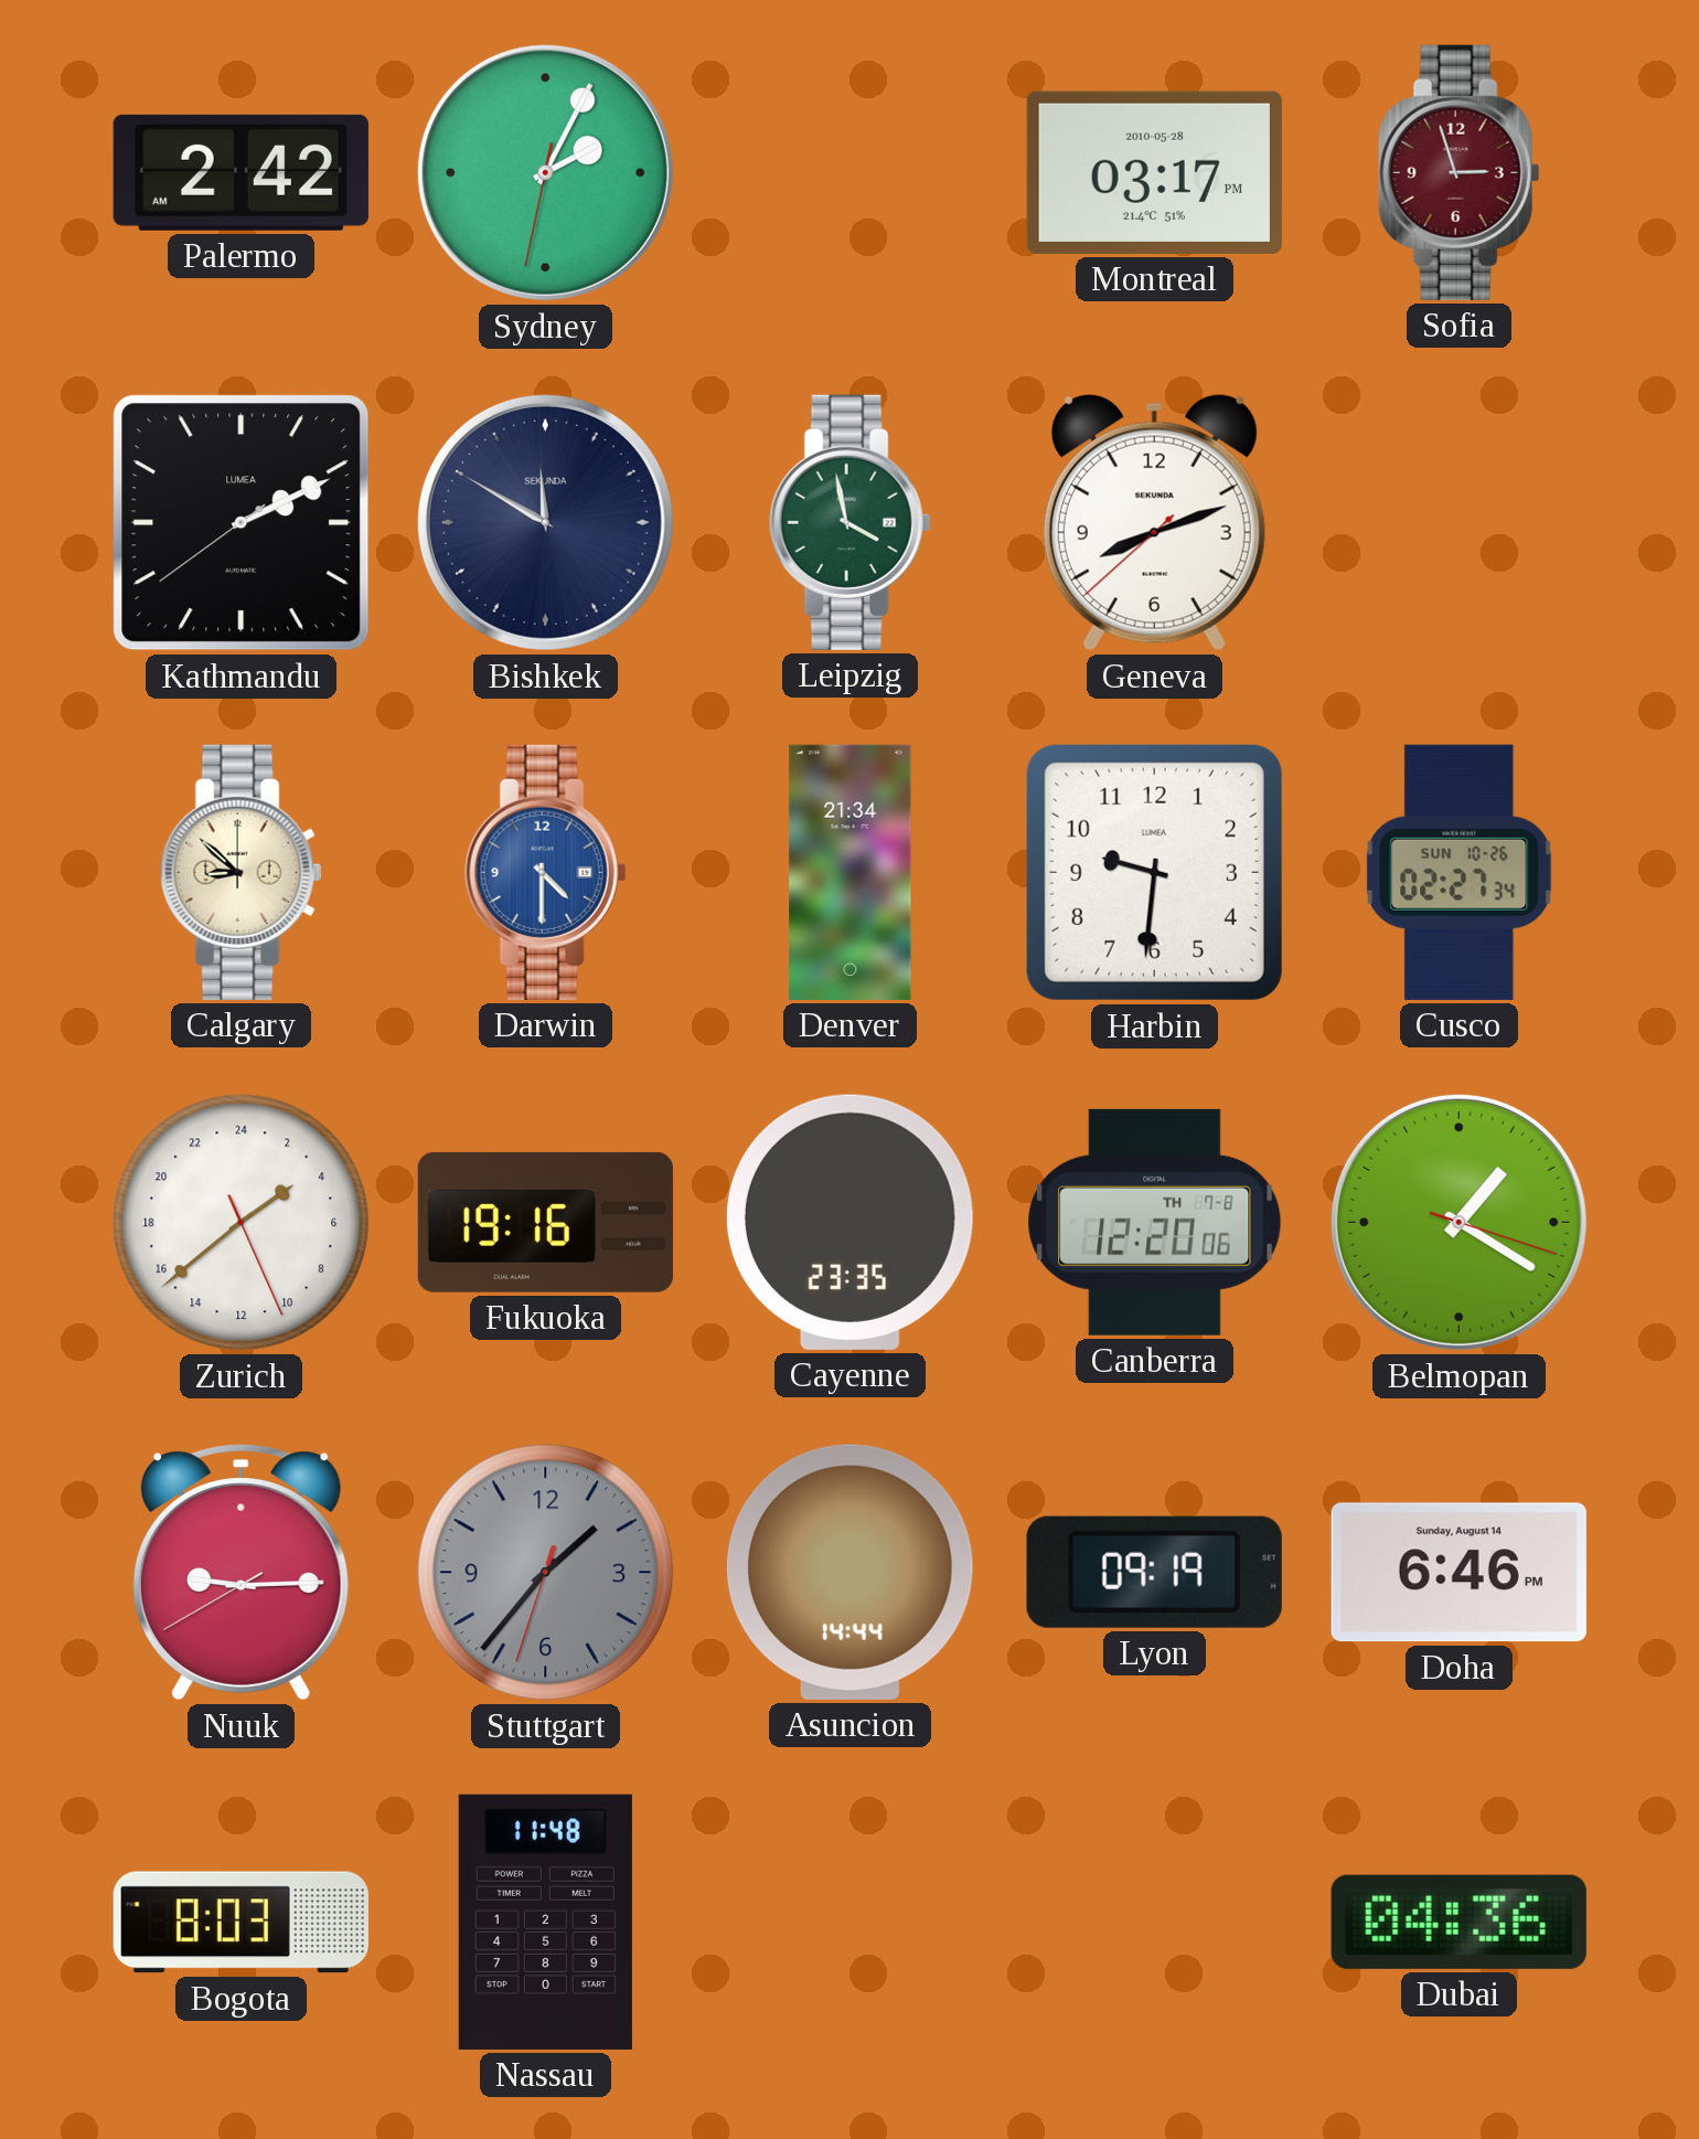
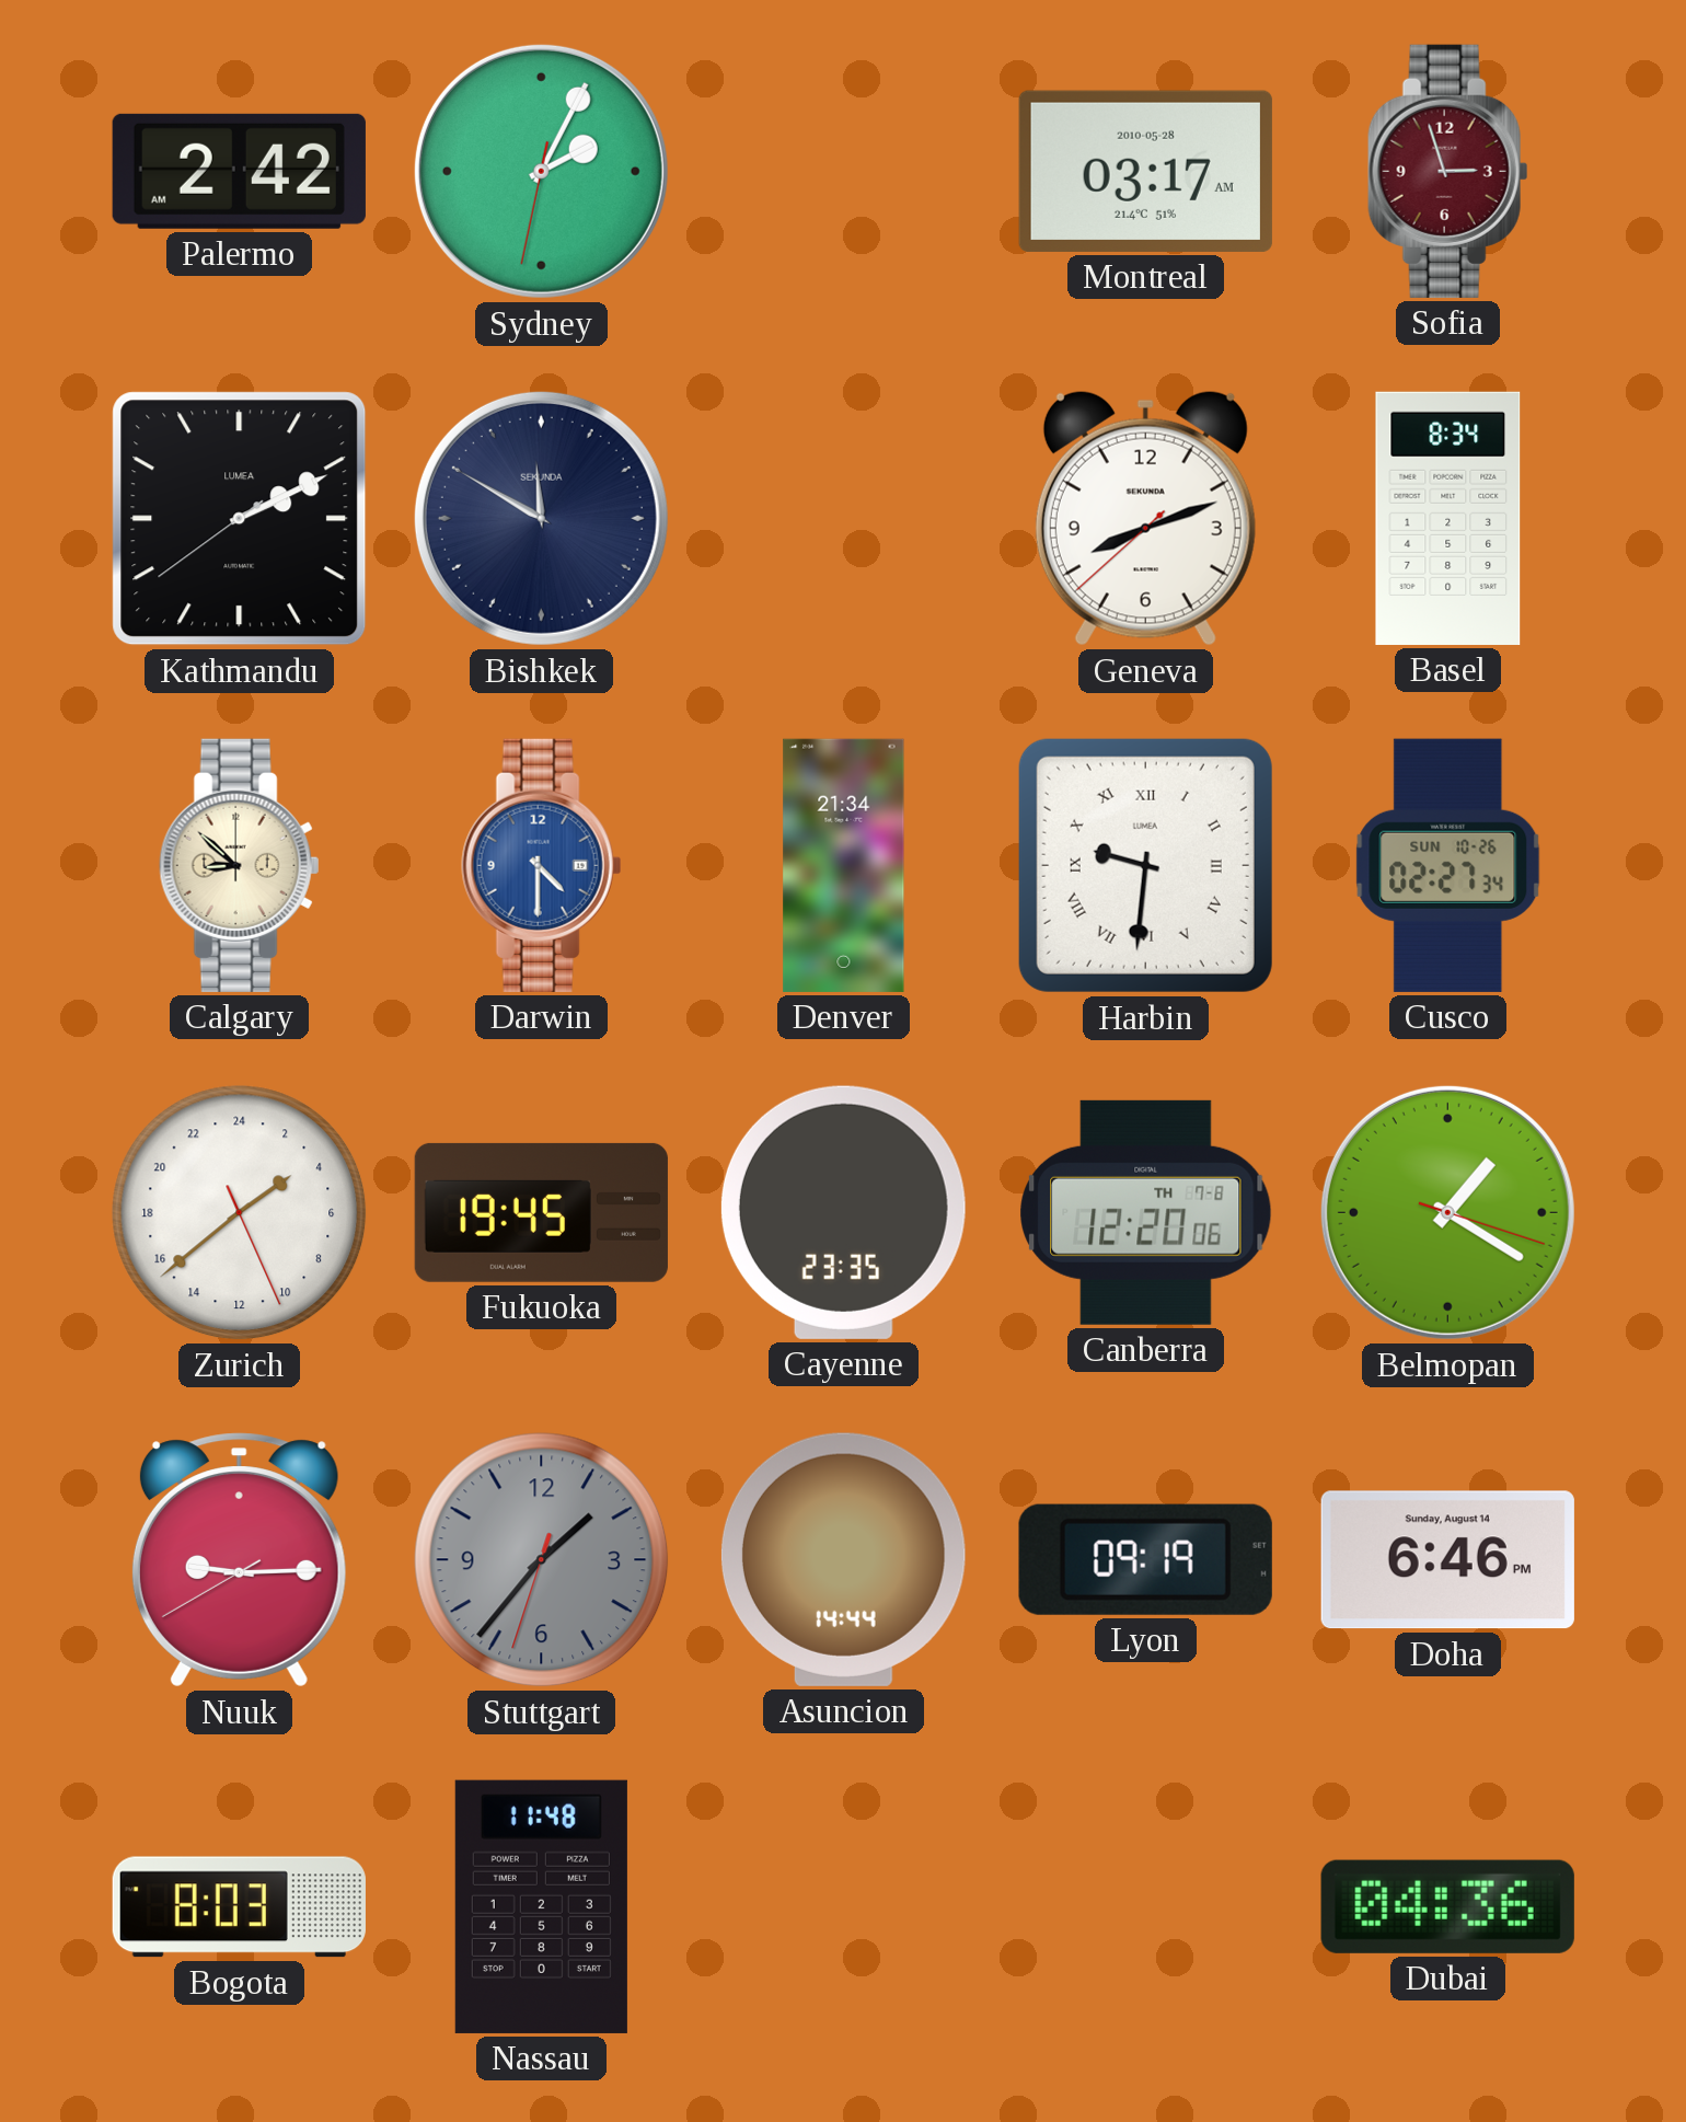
Montreal: 03:17 PM -> 03:17 AM (1145, 171)
Leipzig: 3:58 -> none (851, 522)
Basel: none -> 8:34 (1448, 518)
Harbin numerals: Arabic -> Roman (1145, 865)
Fukuoka: 19:16 -> 19:45 (541, 1212)
